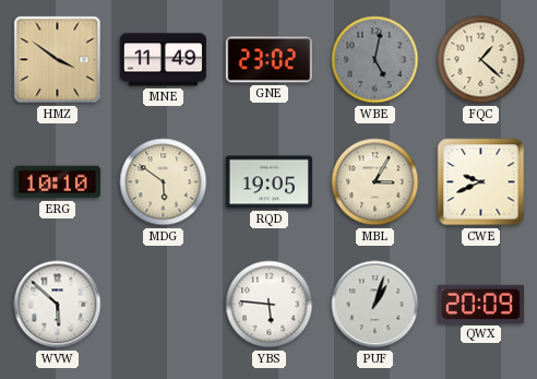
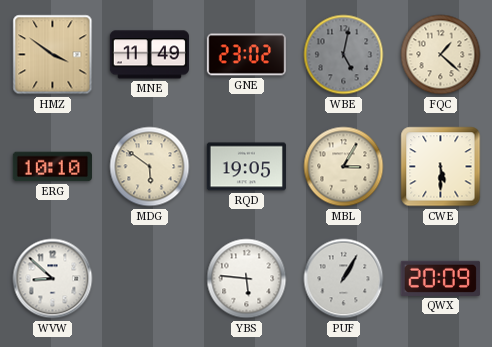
CWE: 9:41 -> 5:30 (441, 167)
WVW: 5:52 -> 8:52 (53, 279)
PUF: 1:03 -> 1:05 (344, 279)
